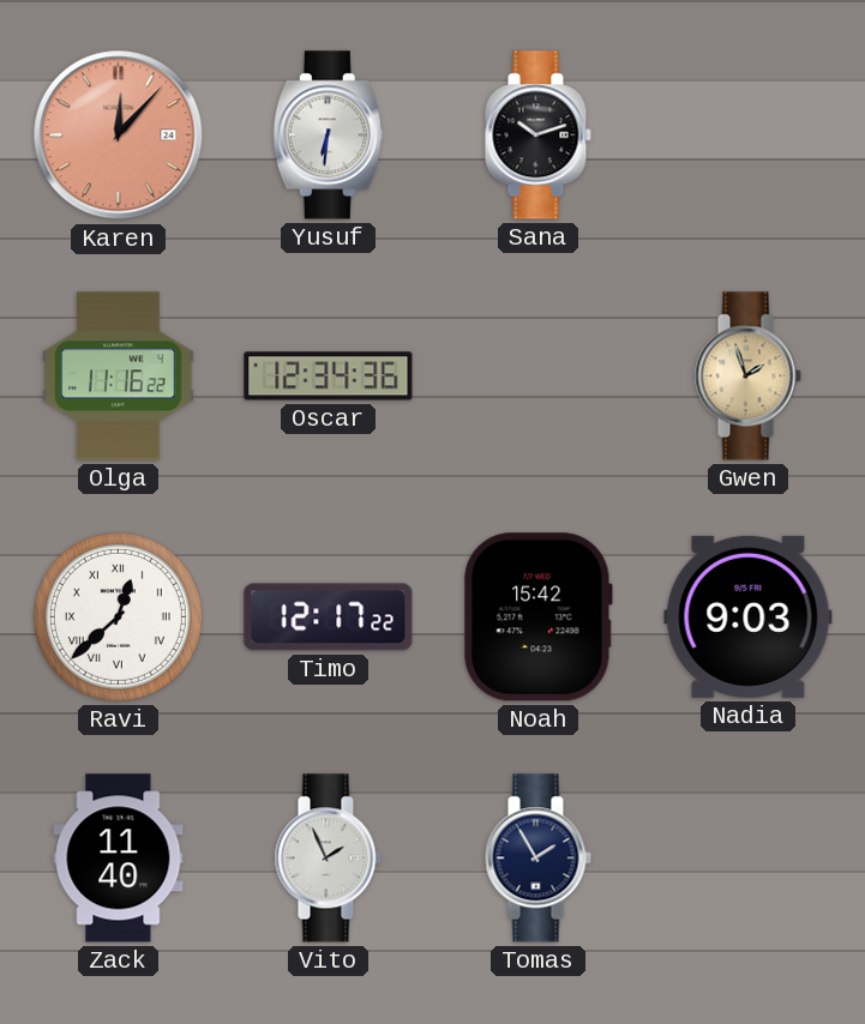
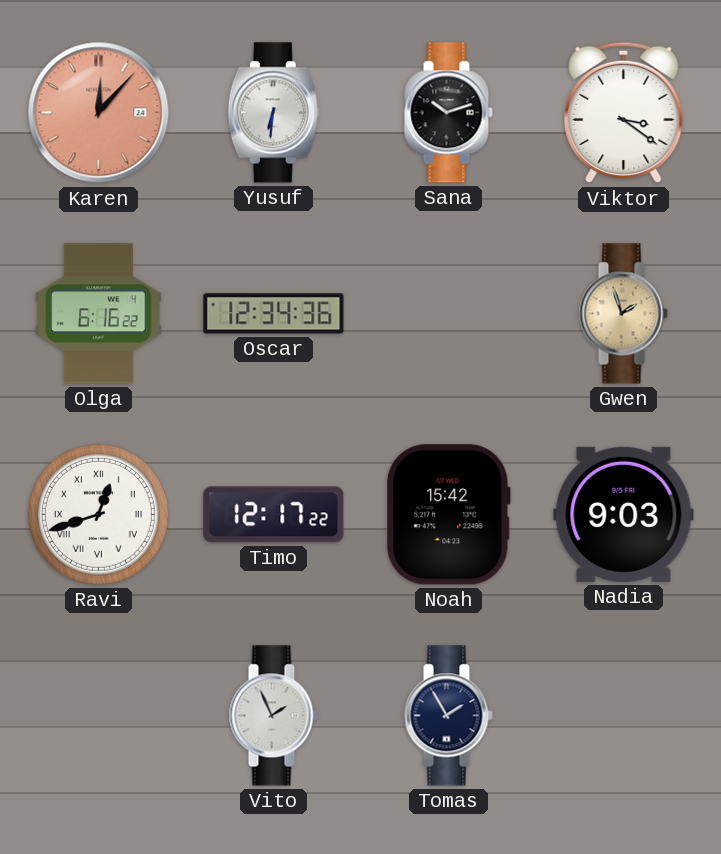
Viktor: none -> 3:21 (624, 113)
Olga: 11:16 -> 6:16 (99, 314)
Ravi: 12:38 -> 12:42 (98, 514)
Zack: 11:40 -> none (119, 859)
